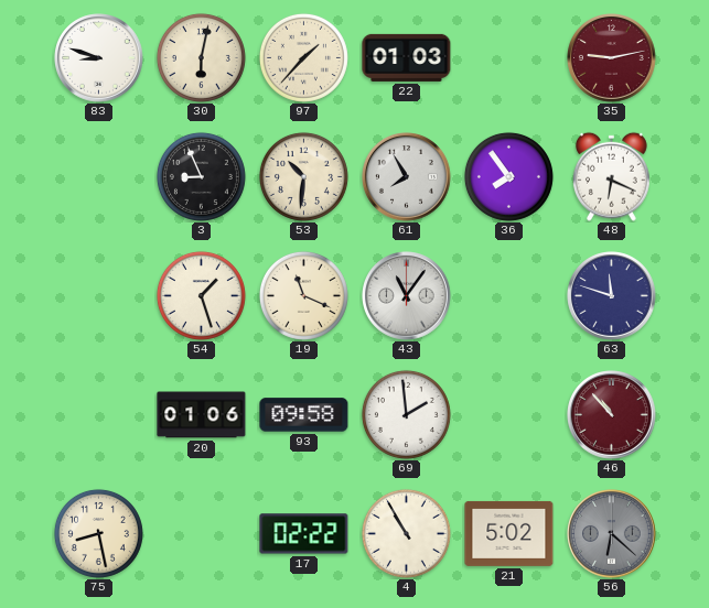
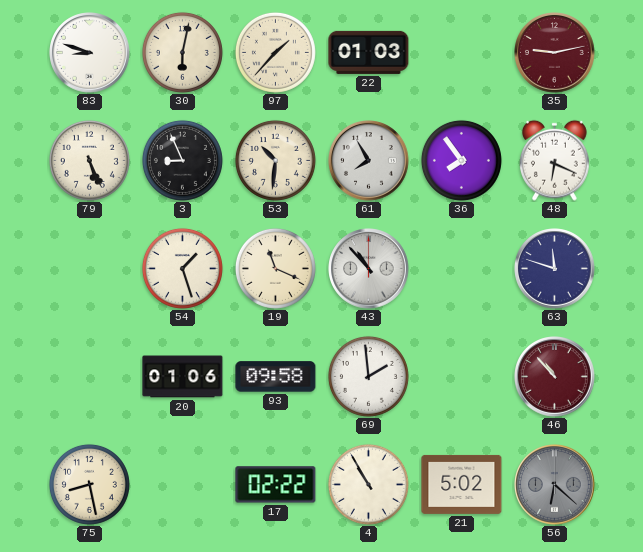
79: none -> 5:26 (89, 160)
43: 11:06 -> 10:53 (369, 269)
